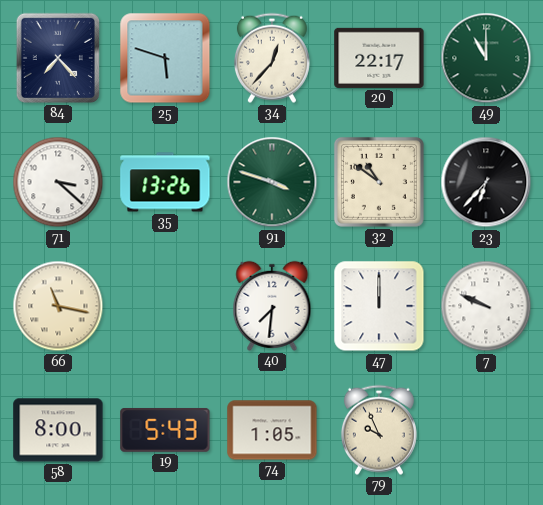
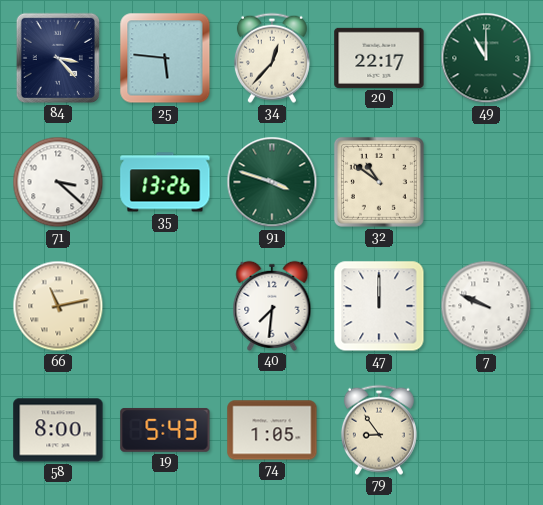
84: 7:23 -> 3:23 (58, 58)
25: 5:48 -> 5:46 (165, 58)
23: 6:37 -> none (486, 182)
66: 11:17 -> 11:13 (58, 306)
79: 9:56 -> 8:54 (379, 430)
